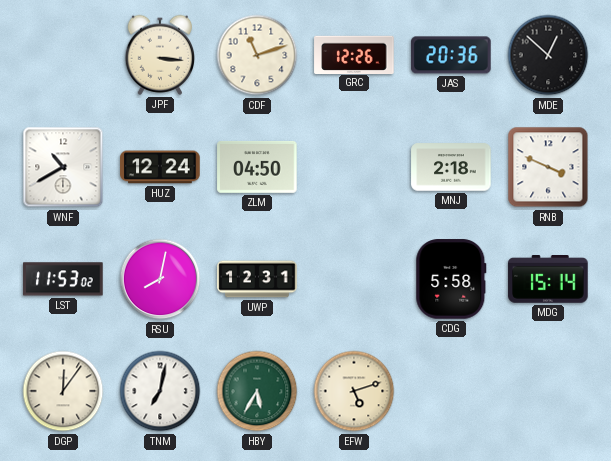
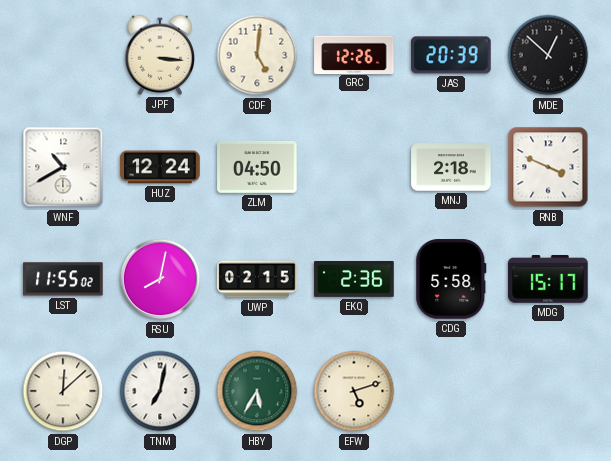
CDF: 11:12 -> 5:01 (257, 55)
JAS: 20:36 -> 20:39 (451, 55)
LST: 11:53 -> 11:55 (63, 279)
UWP: 12:31 -> 02:15 (257, 279)
EKQ: none -> 2:36 (354, 280)
MDG: 15:14 -> 15:17 (548, 280)
DGP: 12:06 -> 12:08 (63, 391)
